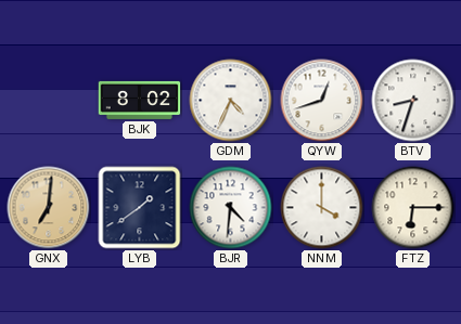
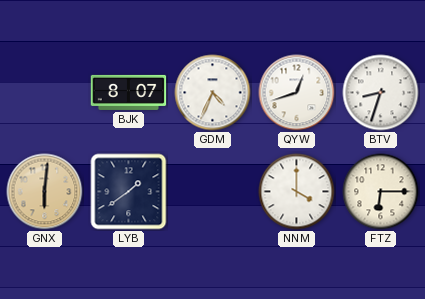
BJK: 8:02 -> 8:07 (129, 92)
GNX: 7:01 -> 6:01 (45, 192)
BJR: 4:31 -> none (231, 208)
